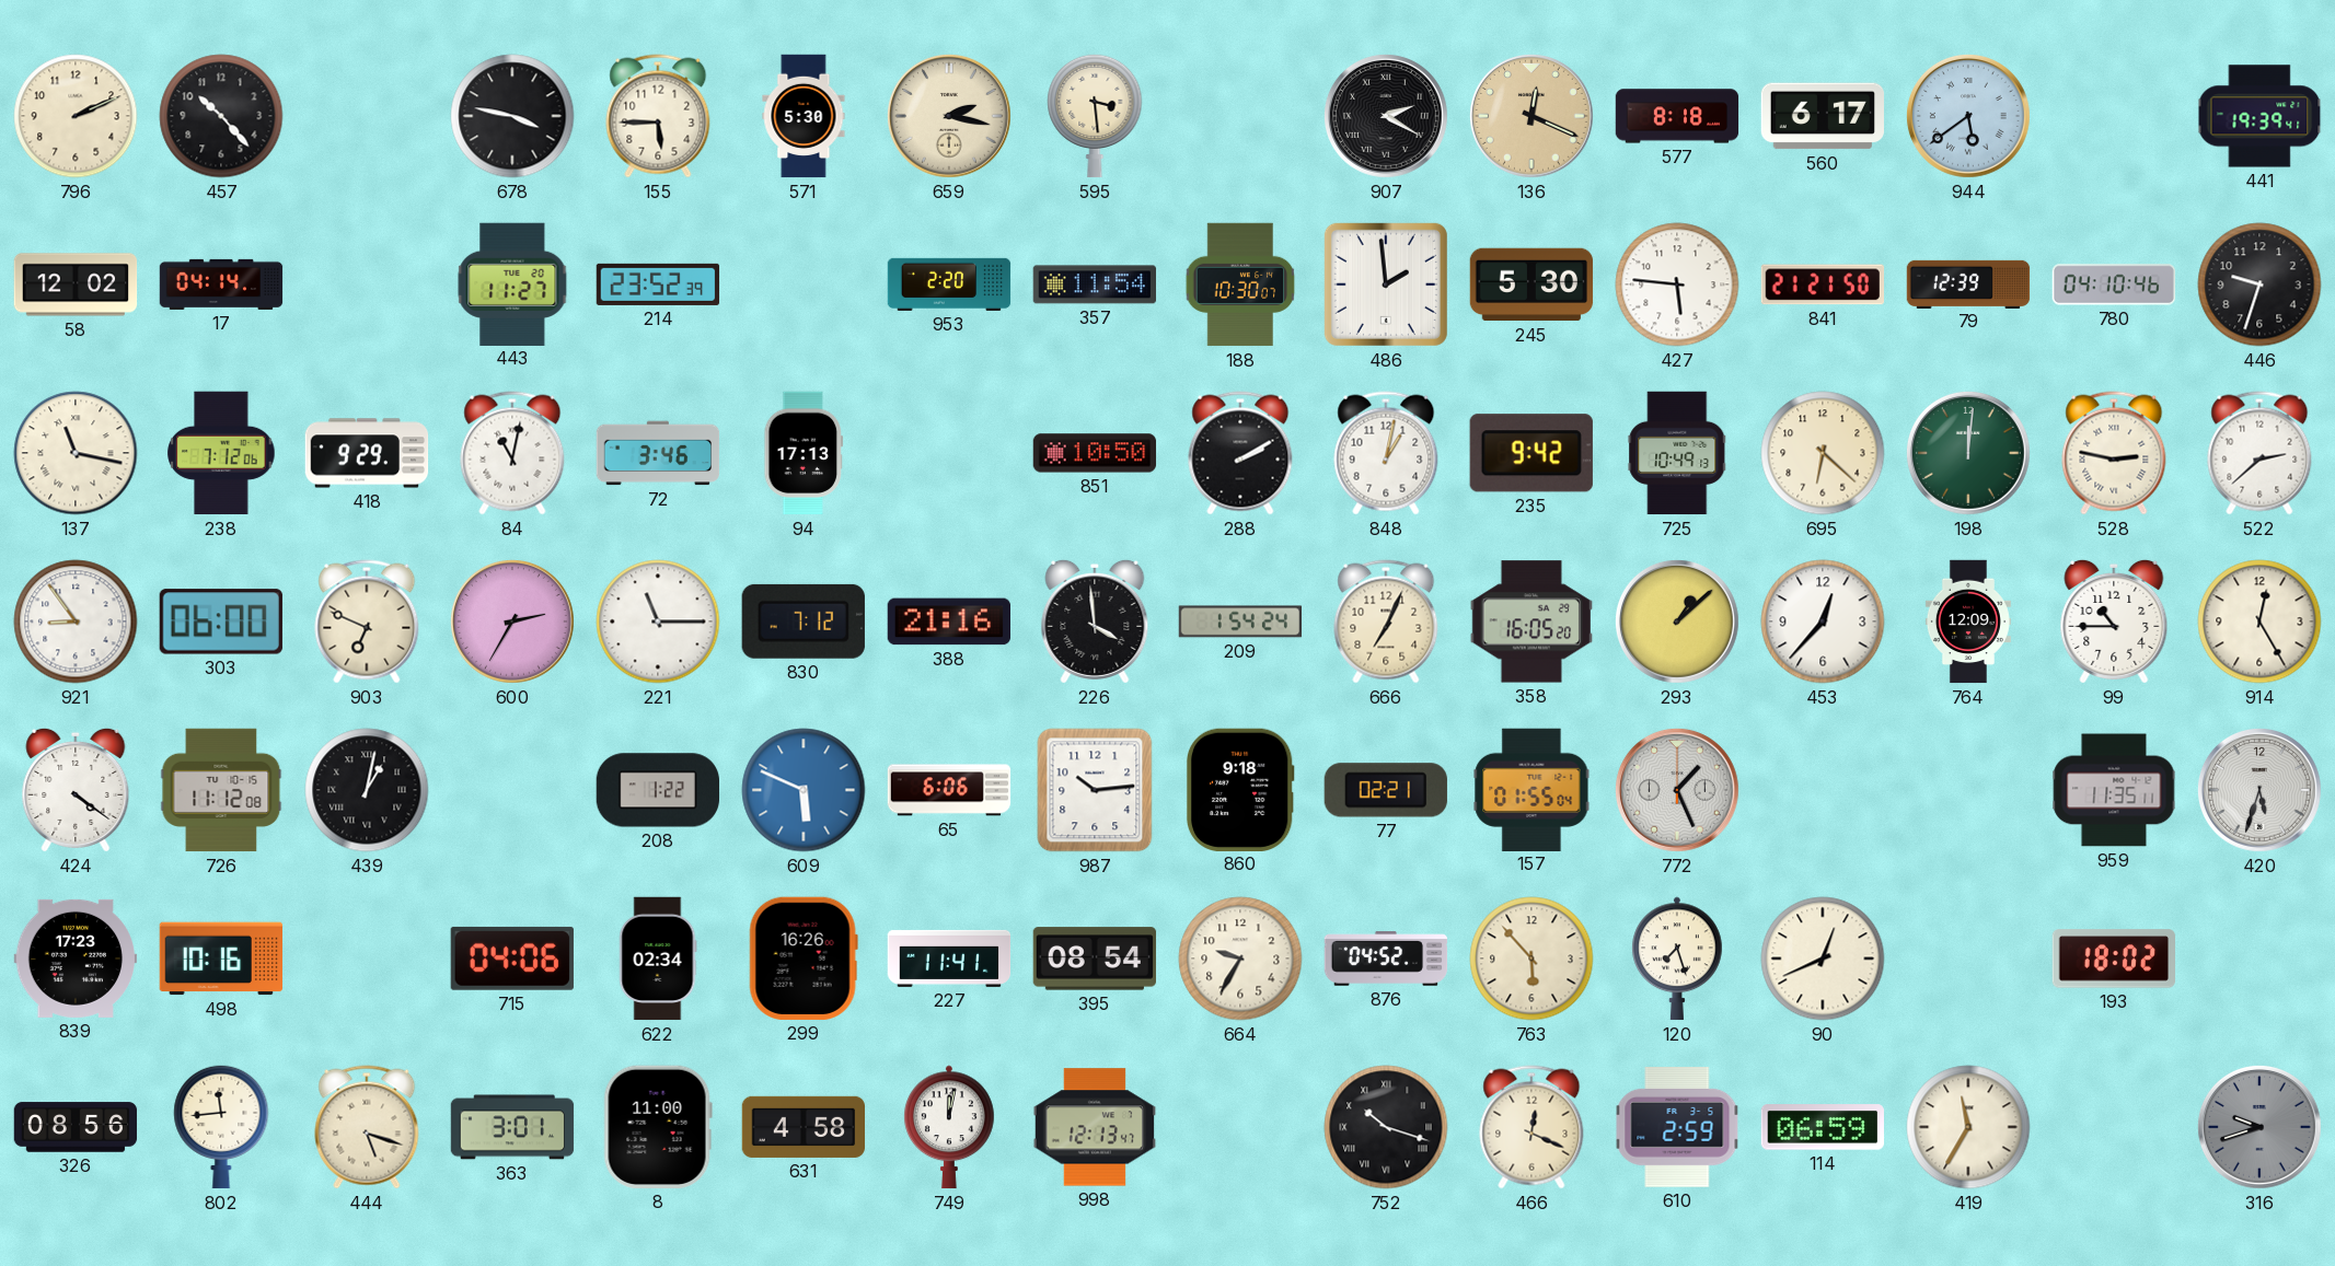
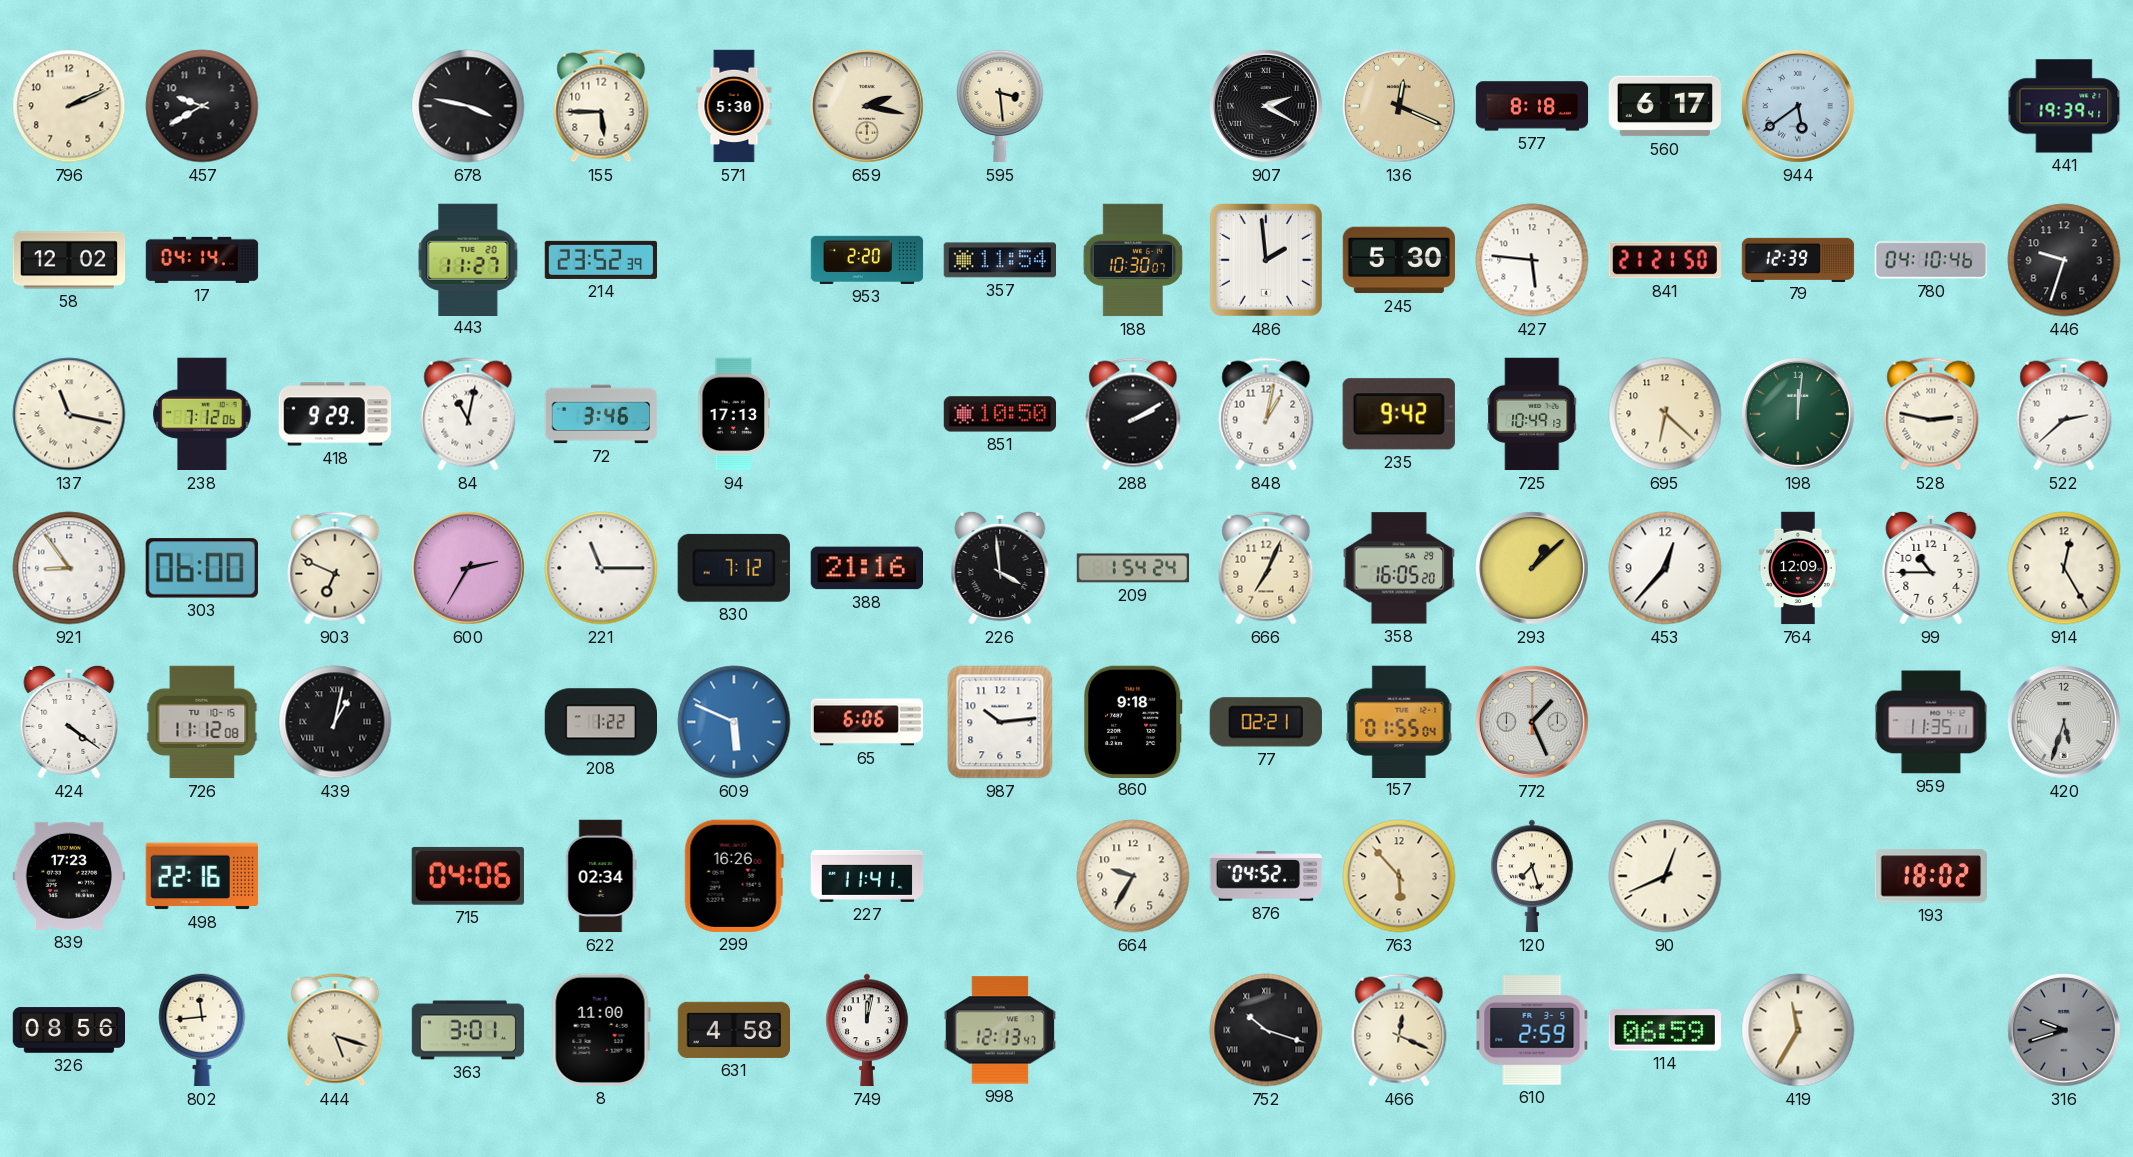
457: 10:23 -> 9:40 (202, 106)
498: 10:16 -> 22:16 (201, 876)
395: 08:54 -> none (1094, 959)
